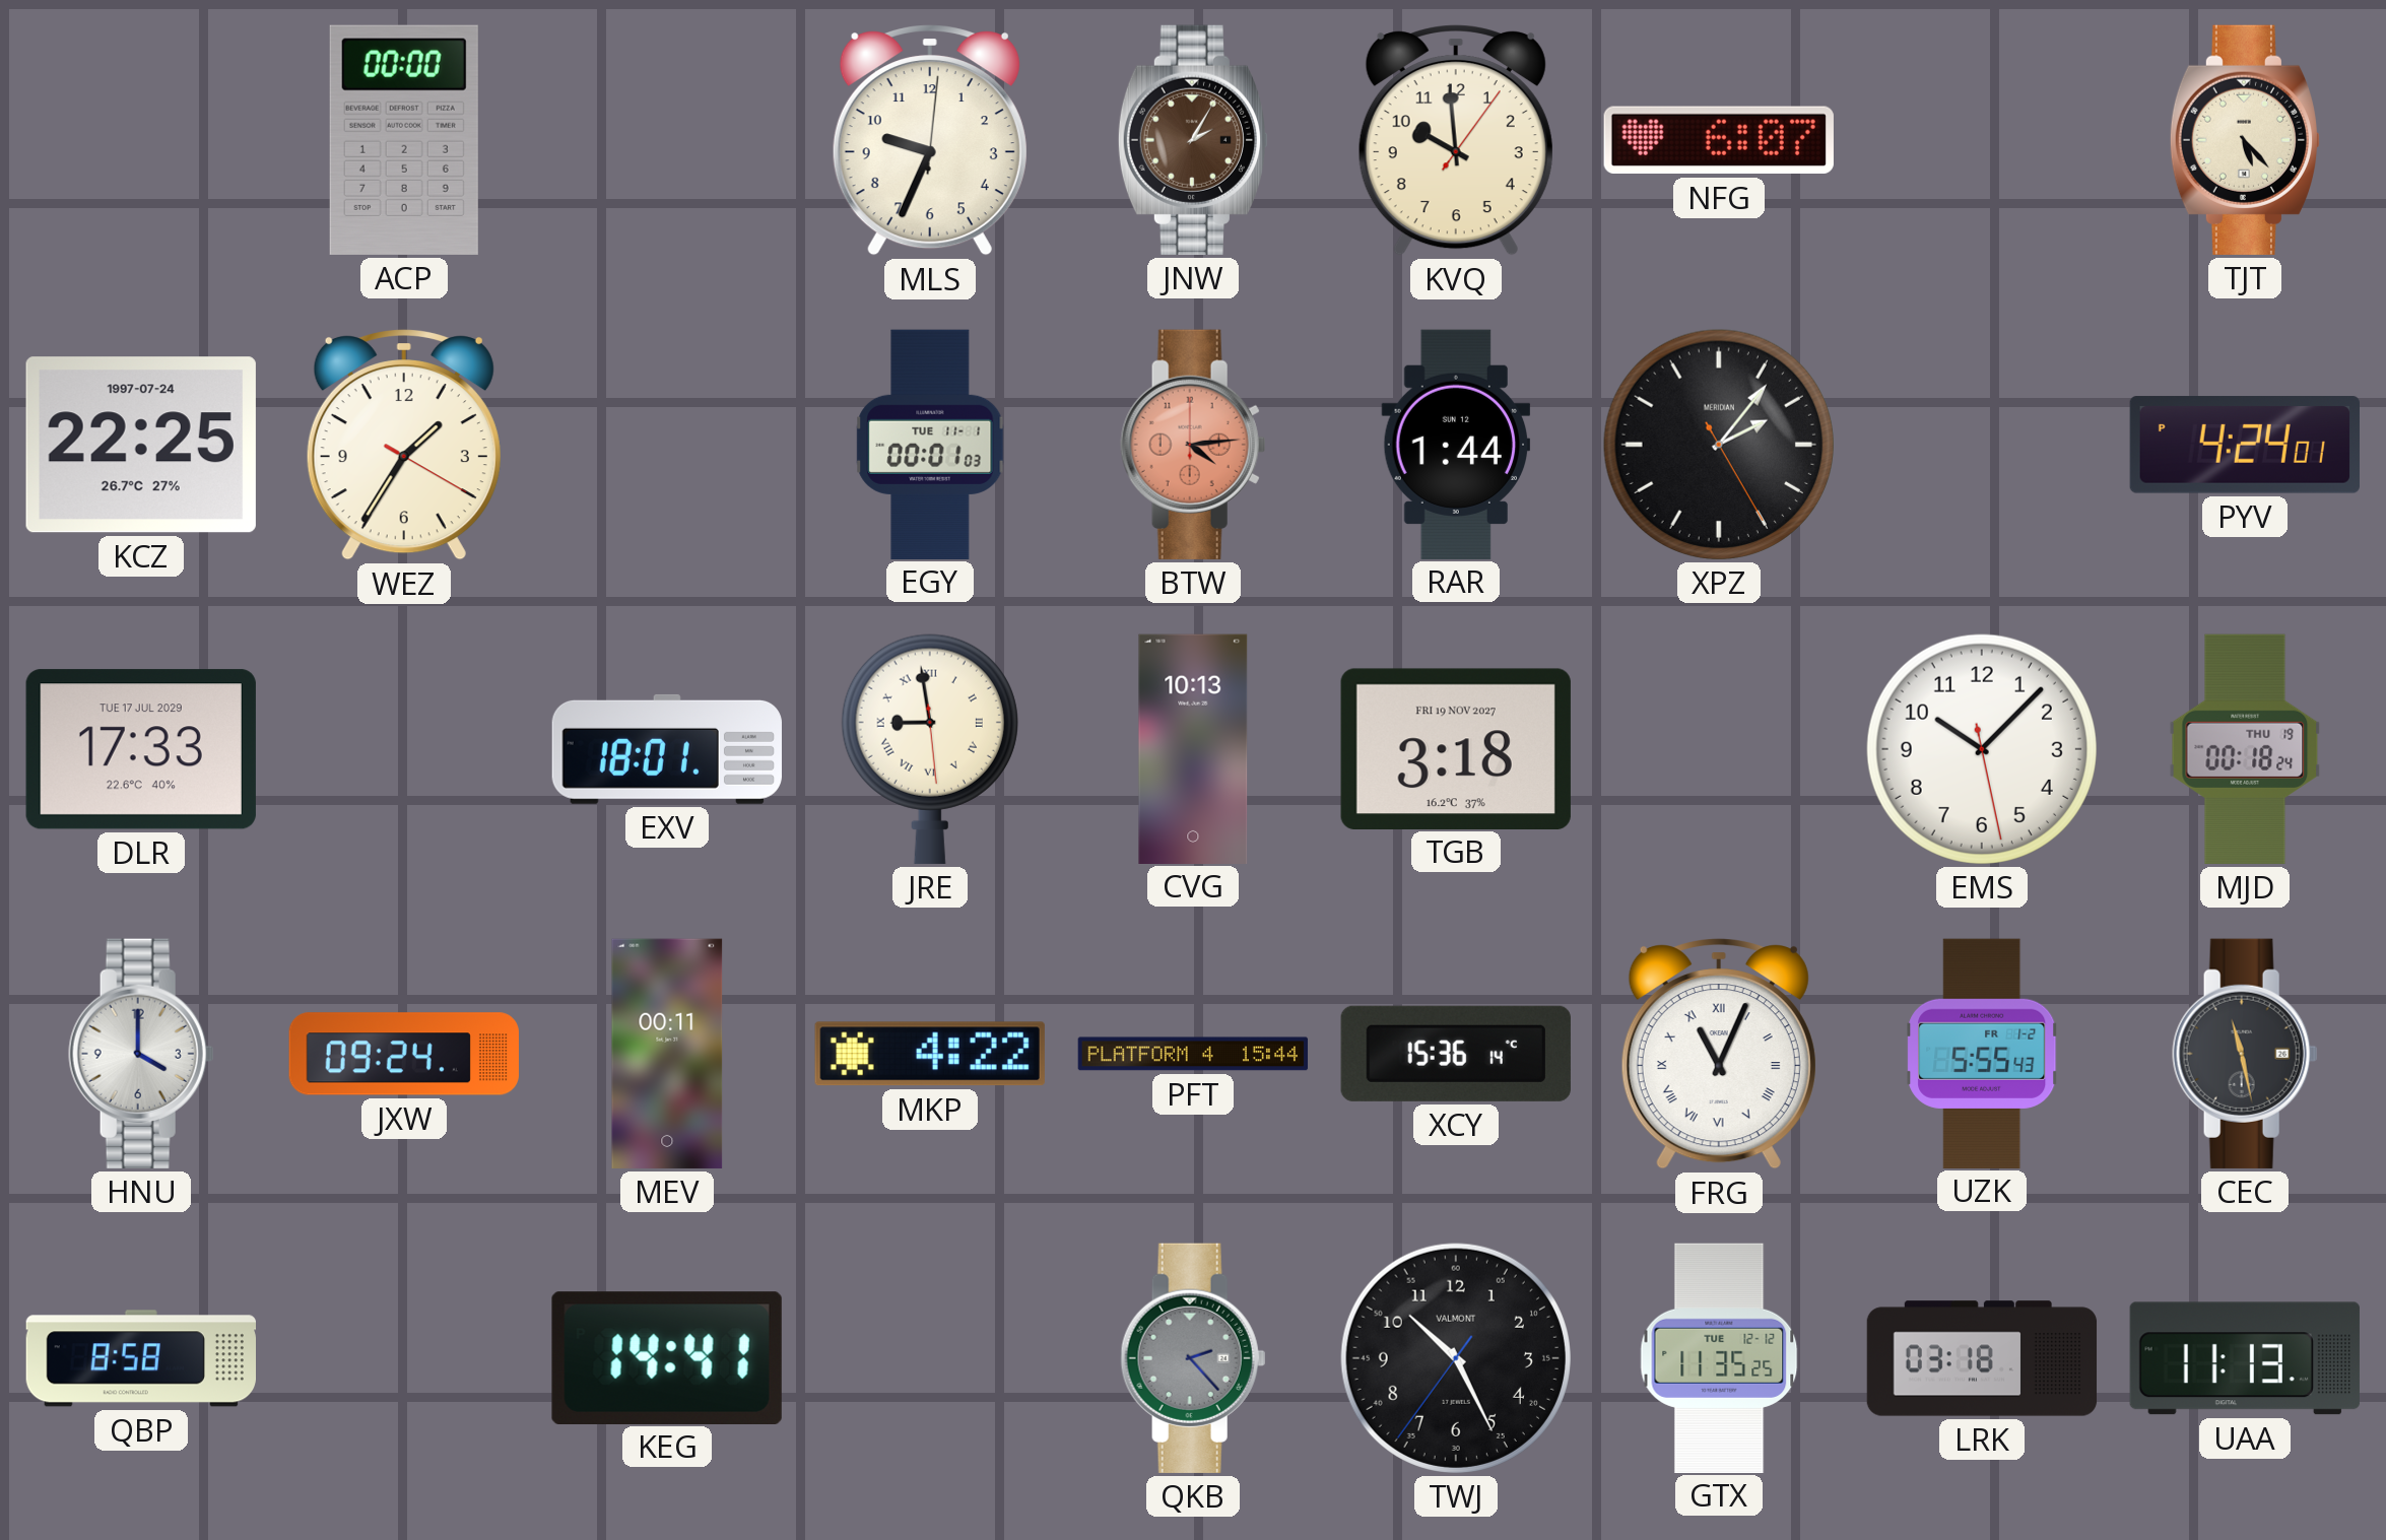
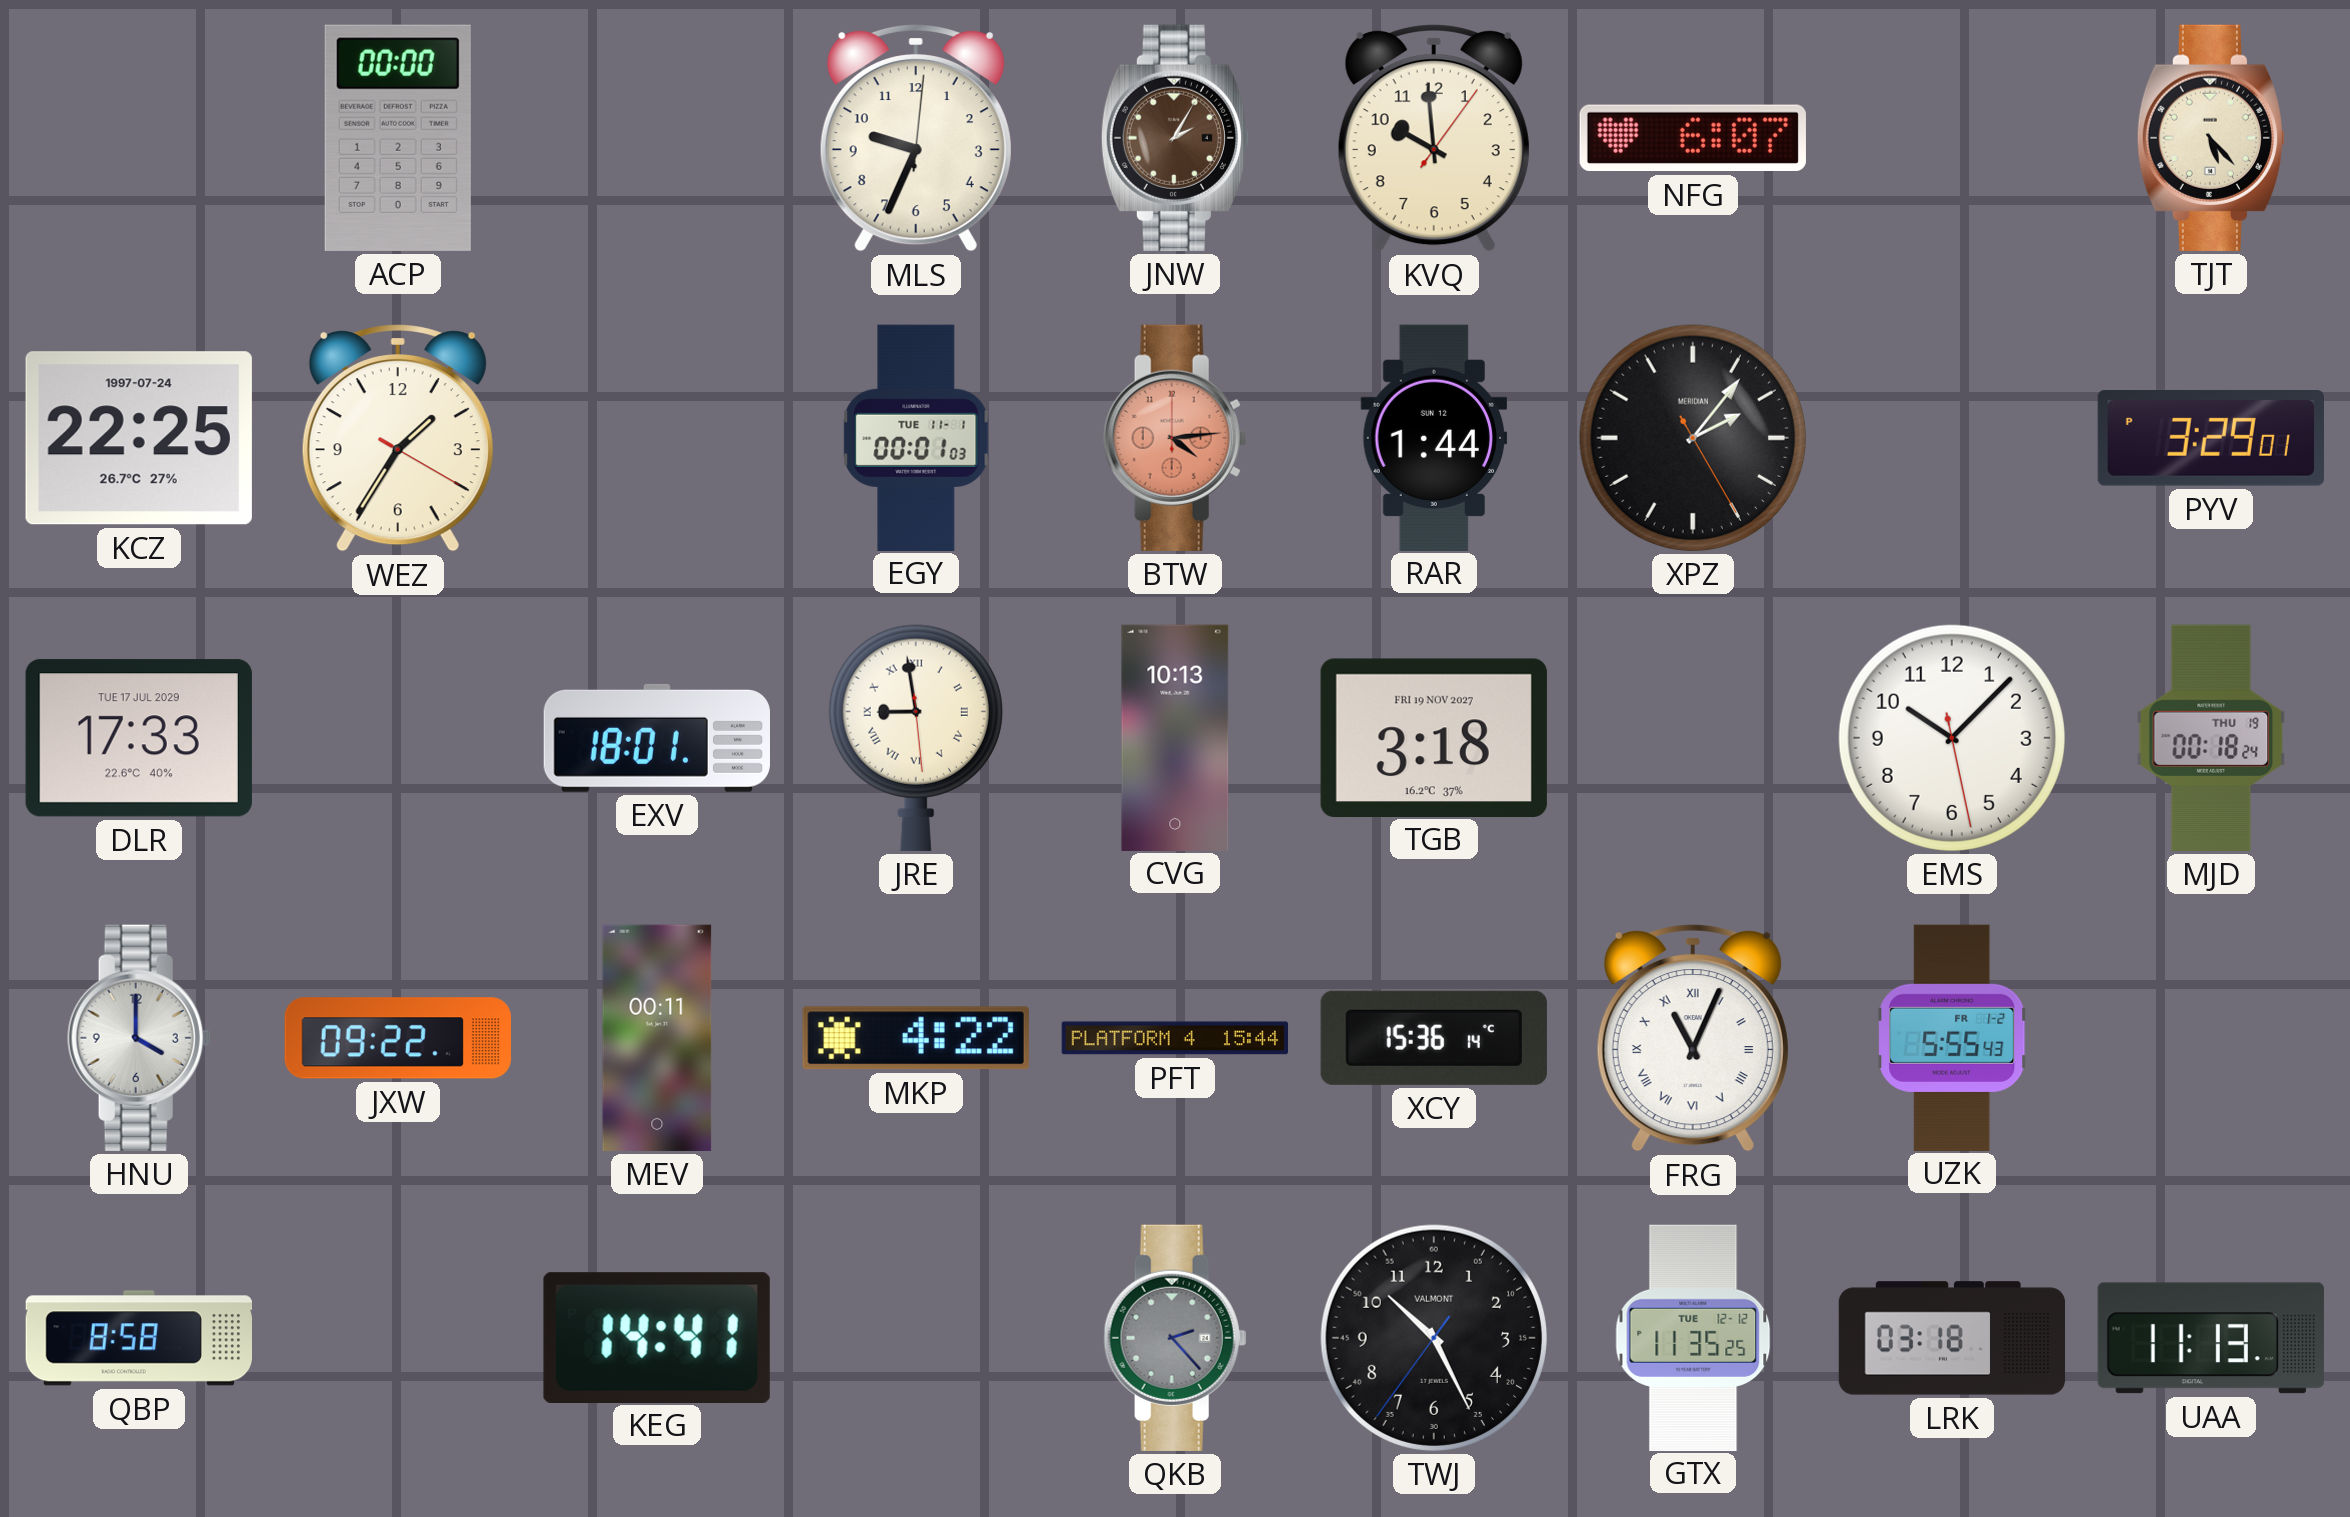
PYV: 4:24 -> 3:29 (2211, 438)
JXW: 09:24 -> 09:22 (398, 1038)
CEC: 11:28 -> none (2245, 1054)
